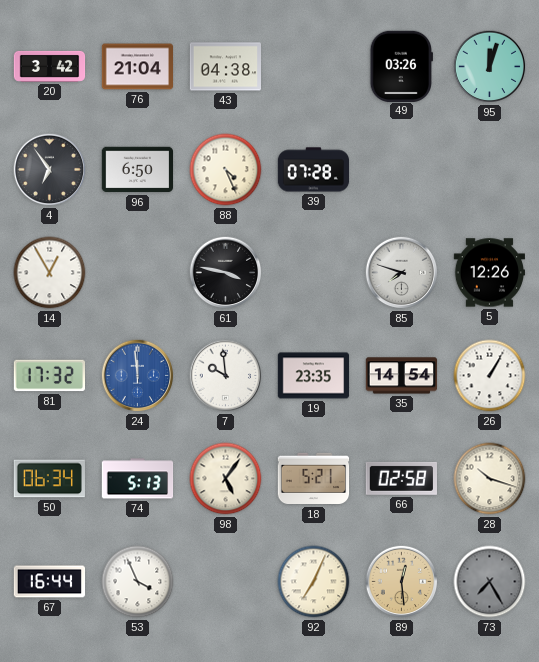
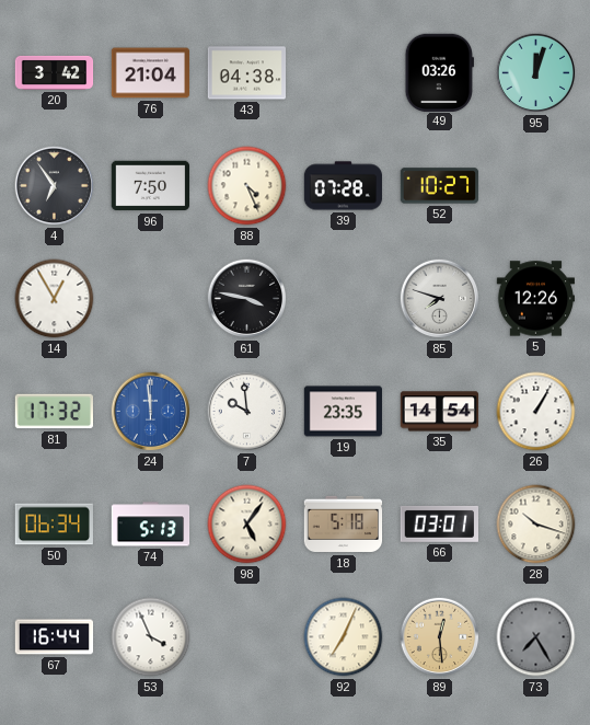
96: 6:50 -> 7:50 (151, 186)
52: none -> 10:27 (439, 186)
18: 5:21 -> 5:18 (344, 525)
66: 02:58 -> 03:01 (439, 523)
